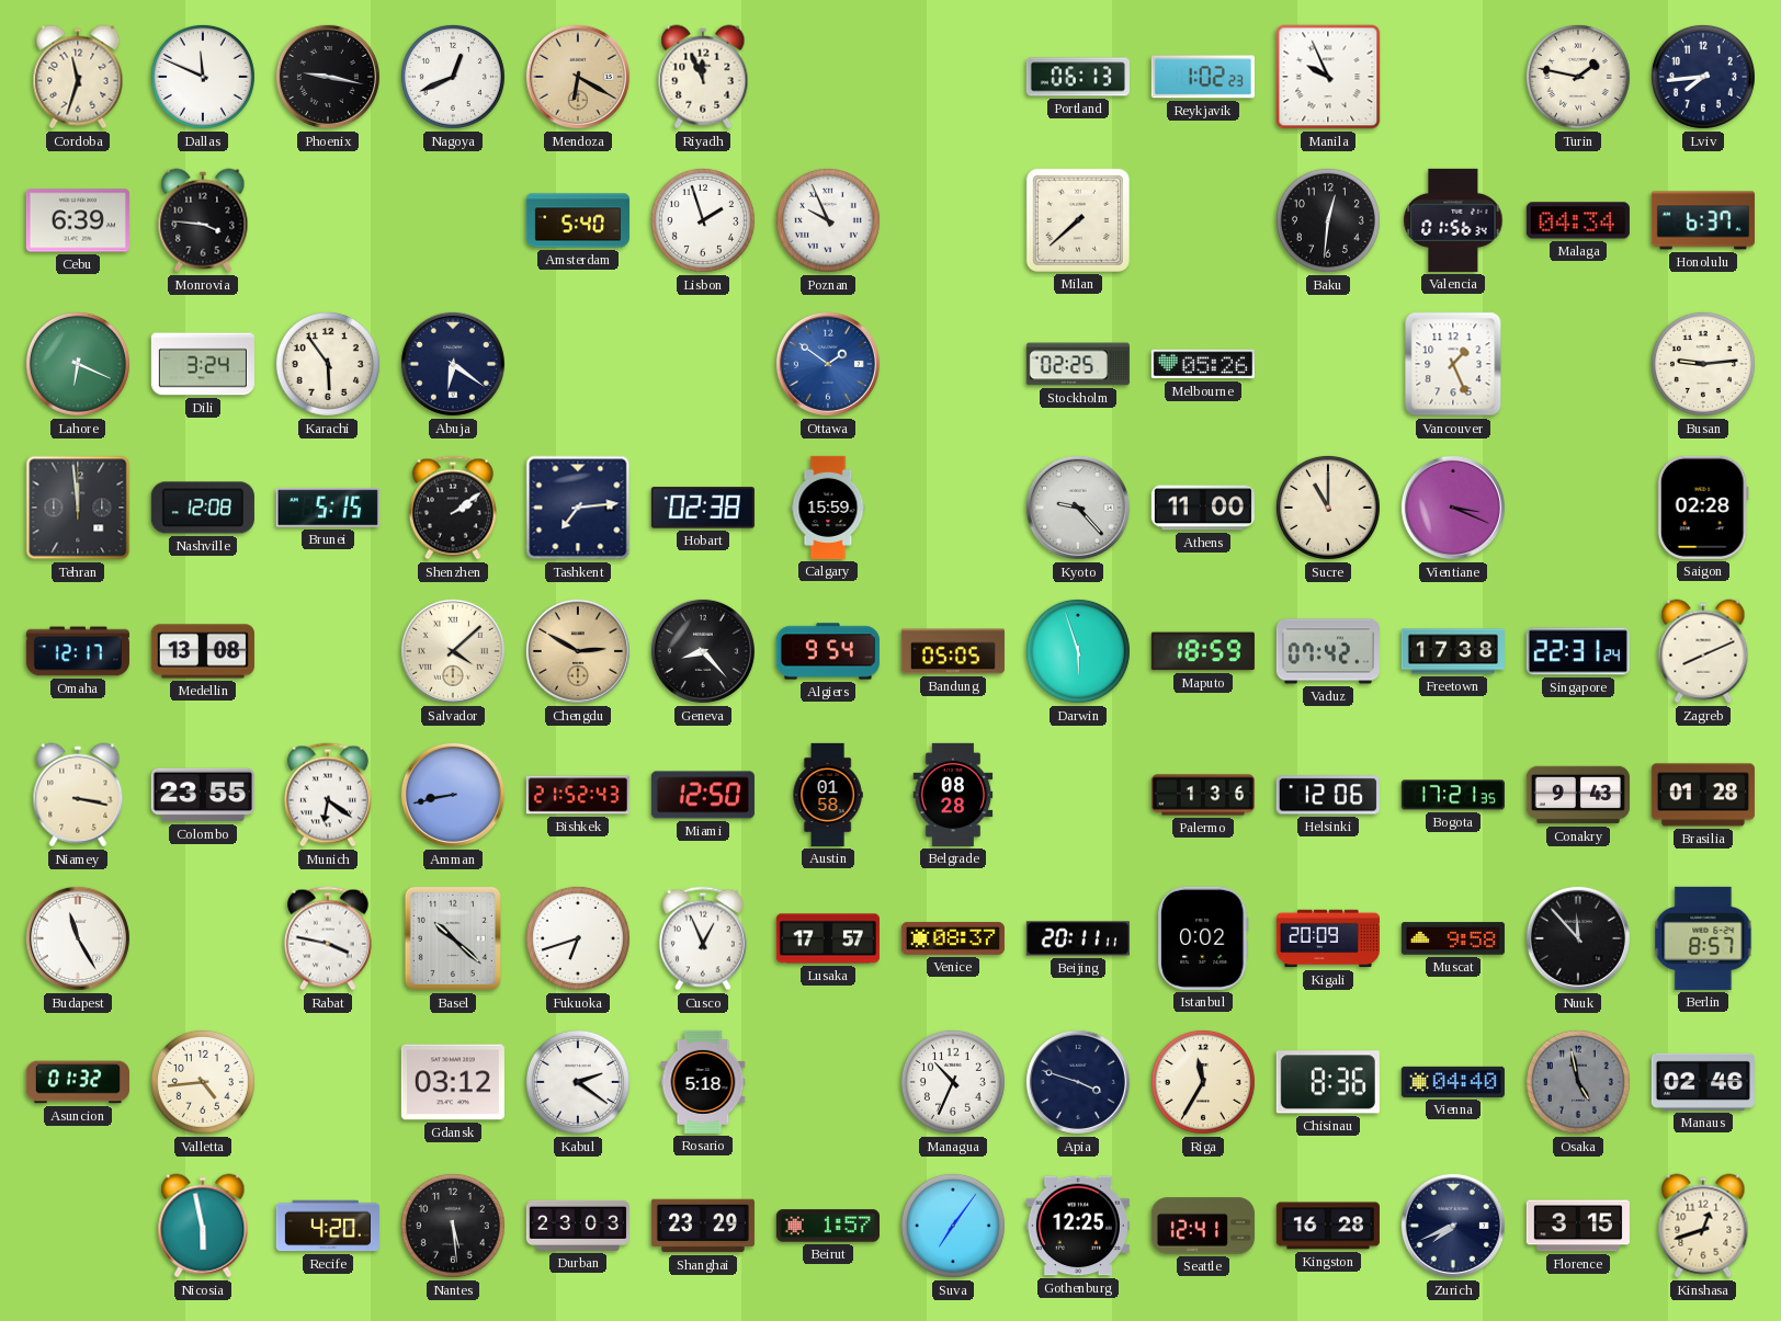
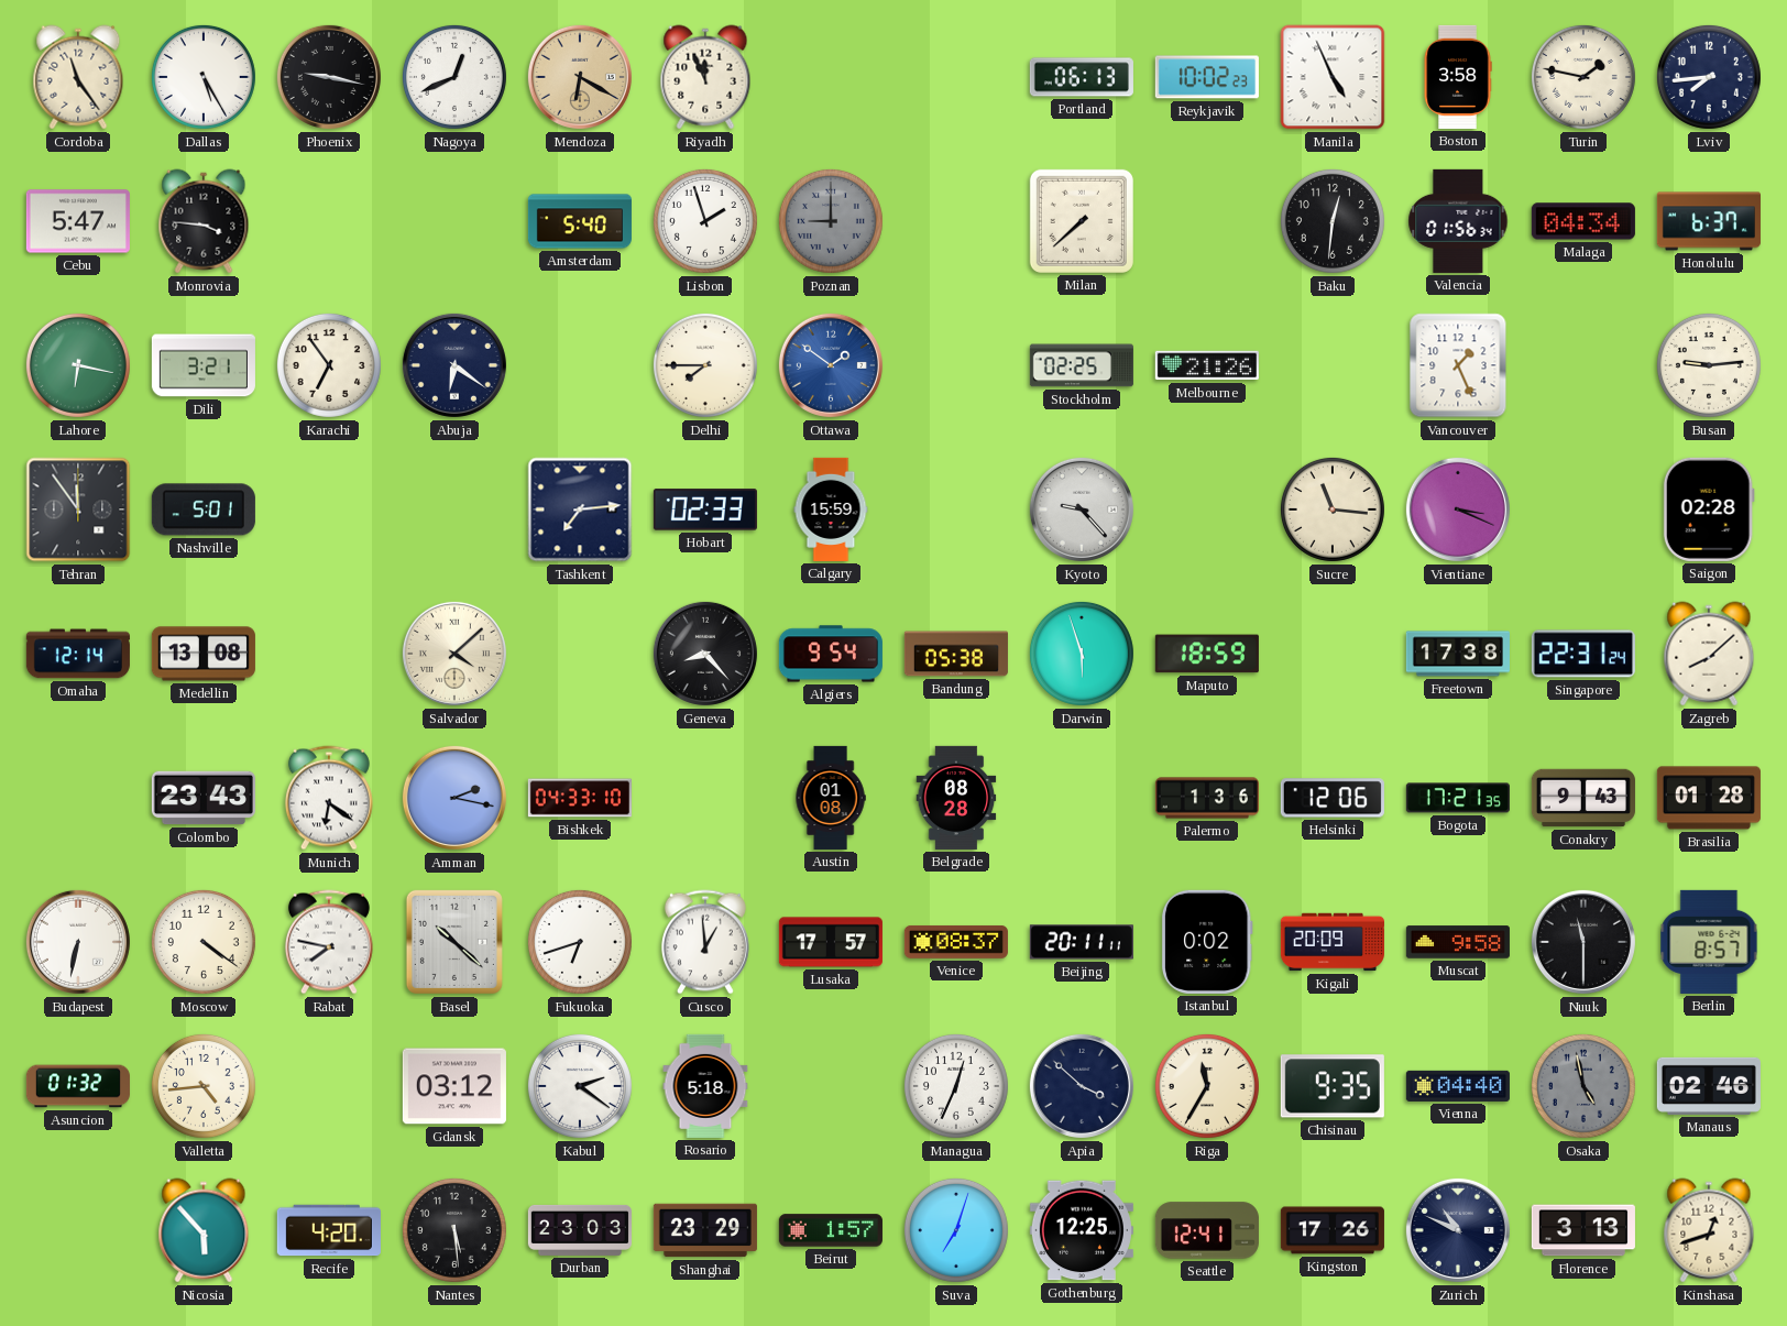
Cordoba: 11:33 -> 11:24 (78, 77)
Dallas: 11:49 -> 5:25 (204, 77)
Reykjavik: 1:02 -> 10:02 (1207, 77)
Manila: 9:56 -> 4:56 (1333, 77)
Boston: none -> 3:58 (1458, 77)
Cebu: 6:39 -> 5:47 (78, 221)
Poznan: 9:56 -> 9:00 (831, 221)
Poznan dial: white -> grey (831, 221)
Lahore: 6:19 -> 6:17 (78, 365)
Dili: 3:24 -> 3:21 (204, 365)
Karachi: 5:54 -> 6:54 (329, 365)
Delhi: none -> 7:45 (705, 365)
Melbourne: 05:26 -> 21:26 (1207, 365)
Tehran: 11:59 -> 11:54 (78, 509)
Nashville: 12:08 -> 5:01 (204, 509)
Brunei: 5:15 -> none (328, 508)
Shenzhen: 2:09 -> none (453, 508)
Hobart: 02:38 -> 02:33 (705, 509)
Athens: 11:00 -> none (1203, 508)
Sucre: 11:00 -> 11:16 (1333, 509)
Omaha: 12:17 -> 12:14 (78, 654)
Chengdu: 2:50 -> none (578, 651)
Bandung: 05:05 -> 05:38 (956, 654)
Vaduz: 07:42 -> none (1328, 651)
Zagreb: 8:11 -> 8:08 (1709, 654)
Niamey: 3:17 -> none (78, 795)
Colombo: 23:55 -> 23:43 (204, 798)
Amman: 8:43 -> 2:17 (454, 798)
Bishkek: 21:52 -> 04:33 (580, 798)
Miami: 12:50 -> none (703, 795)
Austin: 01:58 -> 01:08 (831, 798)
Budapest: 11:25 -> 6:32 (78, 942)
Moscow: none -> 4:21 (204, 942)
Rabat: 3:47 -> 7:47 (329, 942)
Cusco: 12:56 -> 12:59 (705, 942)
Nuuk: 11:53 -> 11:30 (1583, 942)
Managua: 10:34 -> 12:34 (956, 1086)
Apia: 3:48 -> 3:52 (1082, 1086)
Chisinau: 8:36 -> 9:35 (1333, 1086)
Nicosia: 5:58 -> 5:53 (204, 1230)
Suva: 7:06 -> 7:03 (956, 1230)
Kingston: 16:28 -> 17:26 (1333, 1230)
Zurich: 7:41 -> 10:49 (1458, 1230)
Florence: 3:15 -> 3:13 (1583, 1230)
